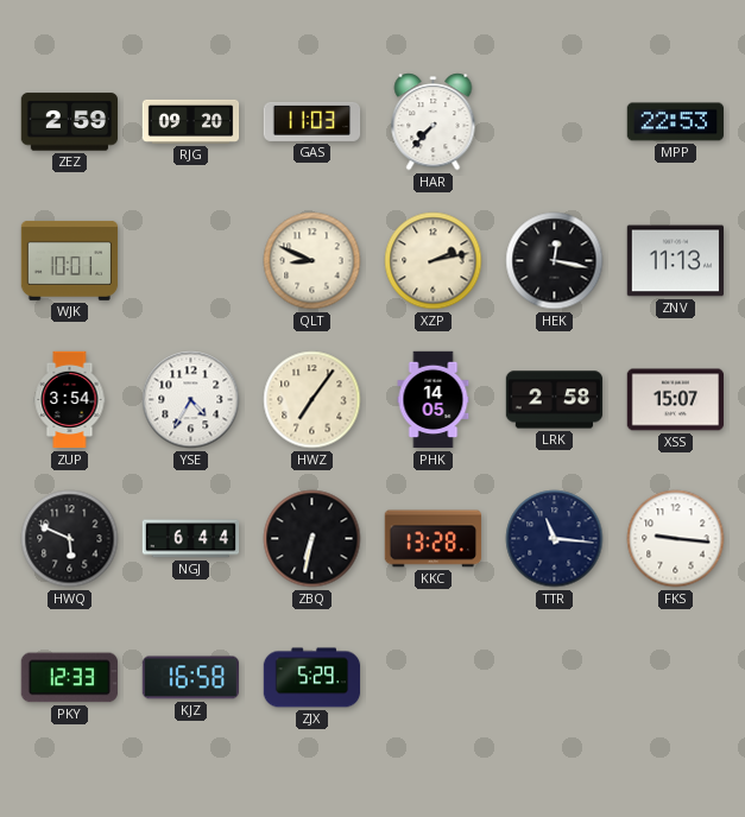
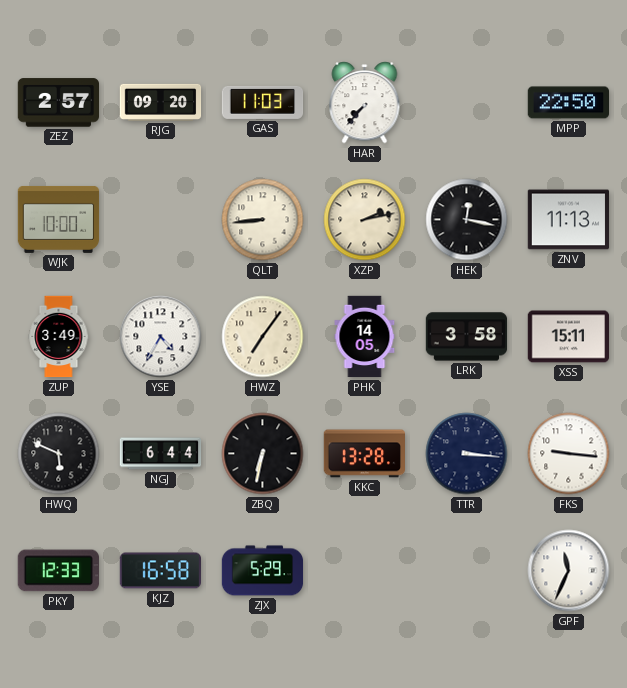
ZEZ: 2:59 -> 2:57 (58, 103)
MPP: 22:53 -> 22:50 (568, 103)
WJK: 10:01 -> 10:00 (59, 219)
QLT: 8:49 -> 8:44 (263, 220)
ZUP: 3:54 -> 3:49 (59, 337)
LRK: 2:58 -> 3:58 (467, 337)
XSS: 15:07 -> 15:11 (569, 337)
TTR: 11:16 -> 3:16 (467, 454)
GPF: none -> 11:34 (569, 571)
